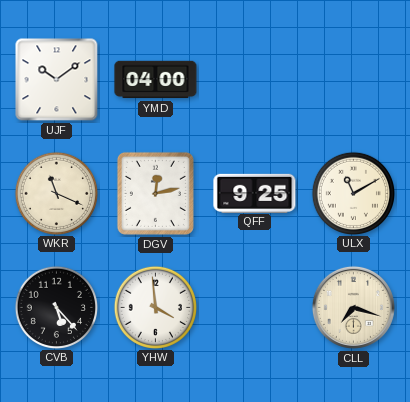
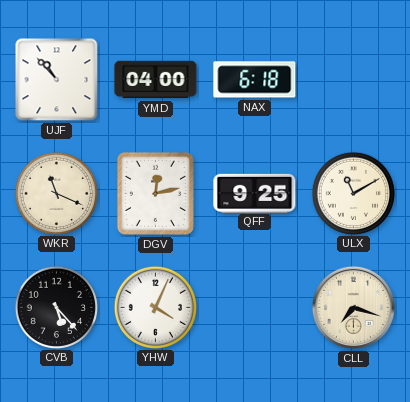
UJF: 10:09 -> 10:53 (57, 80)
NAX: none -> 6:18 (255, 80)
YHW: 3:59 -> 4:04 (155, 307)
